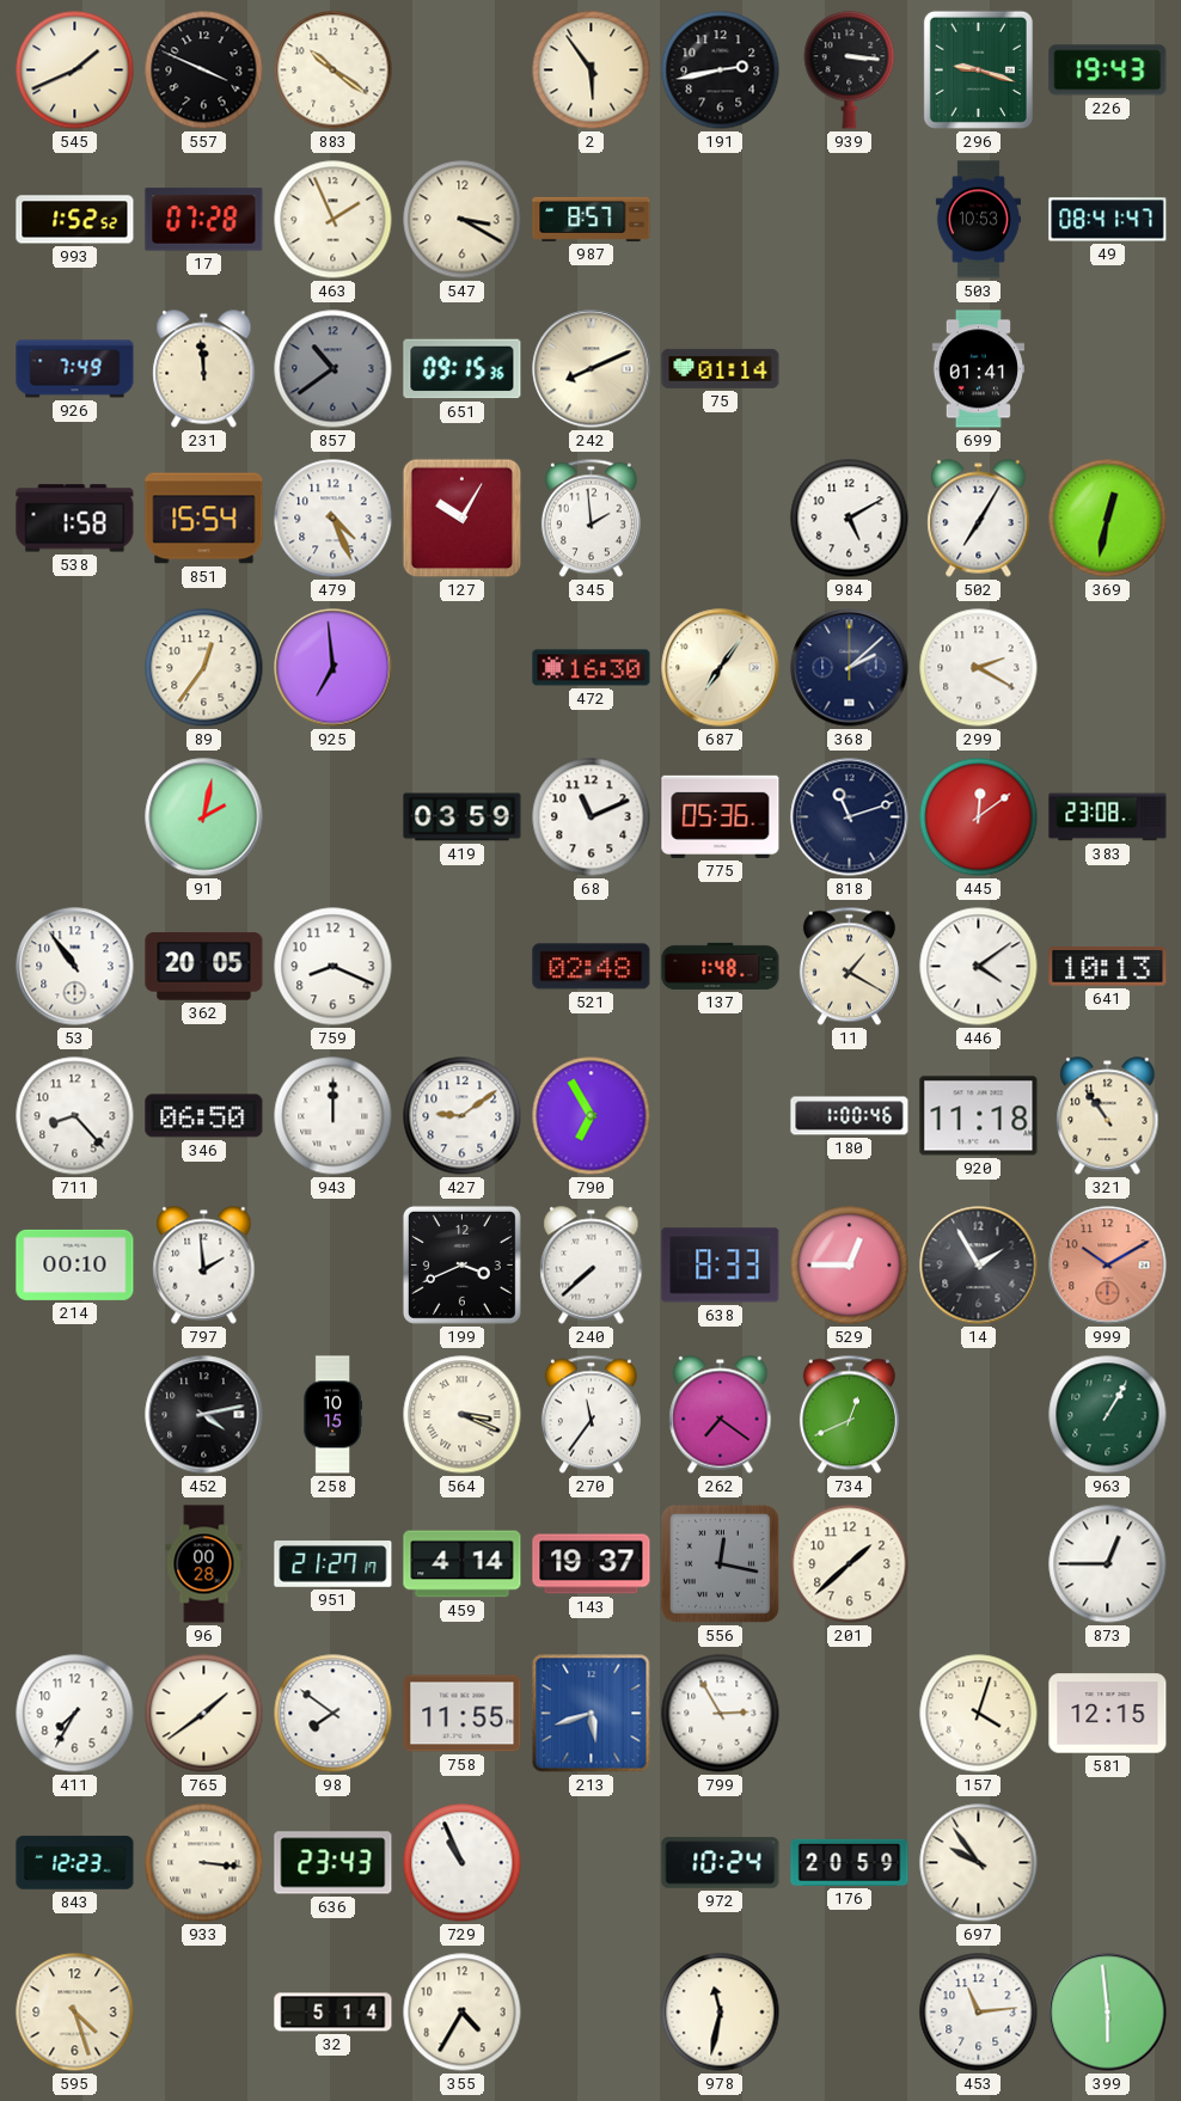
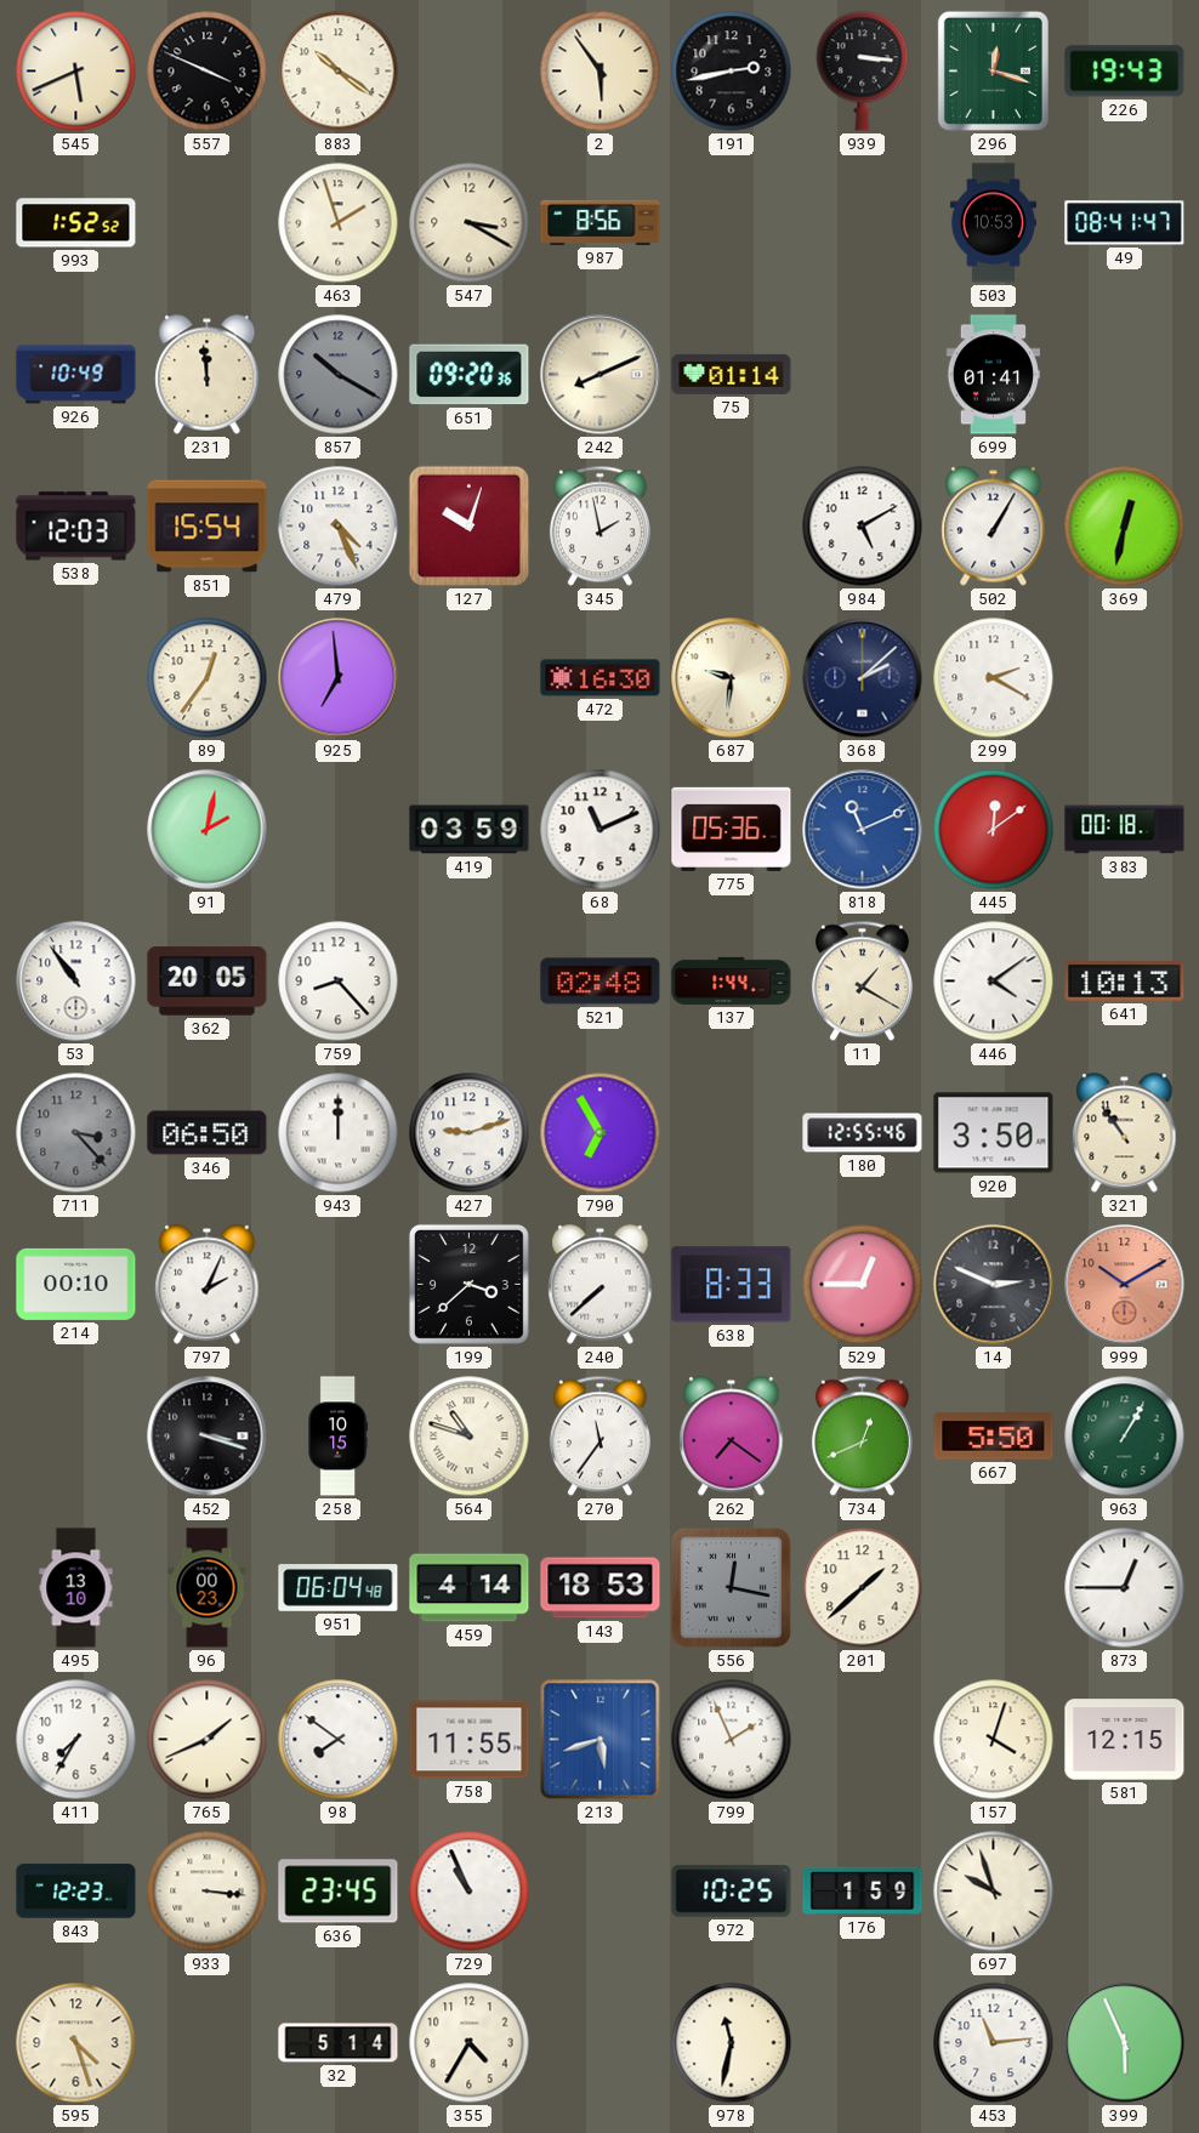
545: 1:41 -> 5:41 (76, 72)
296: 9:18 -> 12:18 (993, 70)
17: 07:28 -> none (204, 220)
463: 1:56 -> 1:57 (339, 223)
987: 8:57 -> 8:56 (601, 222)
926: 7:49 -> 10:49 (76, 375)
857: 10:39 -> 10:20 (339, 375)
651: 09:15 -> 09:20 (470, 375)
538: 1:58 -> 12:03 (76, 527)
127: 10:05 -> 10:03 (470, 527)
345: 1:59 -> 1:58 (599, 527)
502: 7:05 -> 1:05 (994, 527)
687: 7:06 -> 9:31 (732, 678)
818: 11:12 -> 11:11 (863, 830)
818 dial: navy -> blue (863, 830)
383: 23:08 -> 00:18 (1125, 830)
759: 8:19 -> 8:23 (339, 982)
137: 1:48 -> 1:44 (732, 980)
711: 8:23 -> 3:23 (76, 1133)
711 dial: white -> grey (76, 1133)
427: 9:09 -> 9:12 (470, 1133)
180: 1:00 -> 12:55 (863, 1133)
920: 11:18 -> 3:50 (994, 1133)
797: 1:59 -> 2:04 (208, 1285)
199: 3:41 -> 3:38 (468, 1284)
14: 1:55 -> 2:49 (994, 1285)
452: 4:13 -> 3:18 (208, 1437)
564: 3:19 -> 10:48 (470, 1437)
667: none -> 5:50 (994, 1437)
495: none -> 13:10 (76, 1588)
96: 00:28 -> 00:23 (208, 1588)
951: 21:27 -> 06:04 (339, 1588)
143: 19:37 -> 18:53 (601, 1588)
765: 1:39 -> 1:41 (208, 1740)
799: 2:55 -> 1:56 (732, 1740)
636: 23:43 -> 23:45 (339, 1892)
972: 10:24 -> 10:25 (732, 1892)
176: 20:59 -> 1:59 (863, 1890)
697: 9:54 -> 9:57 (994, 1892)
399: 5:59 -> 5:56 (1125, 2043)
